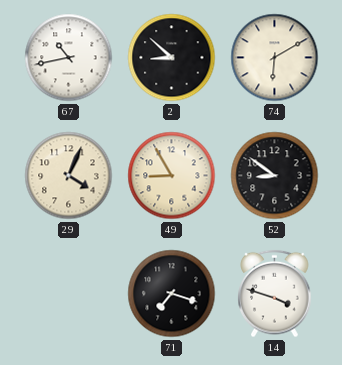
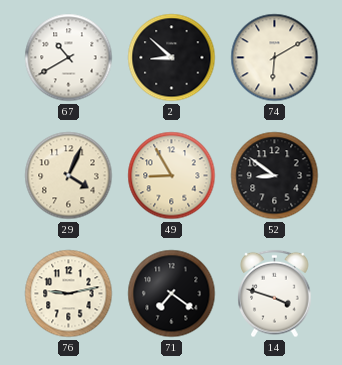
67: 10:43 -> 10:40 (69, 58)
76: none -> 9:13 (69, 294)
71: 7:18 -> 7:21 (172, 294)
